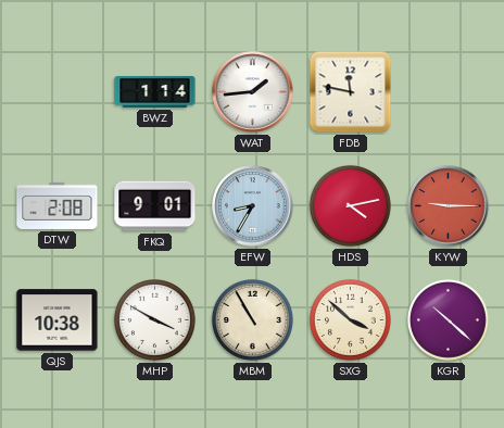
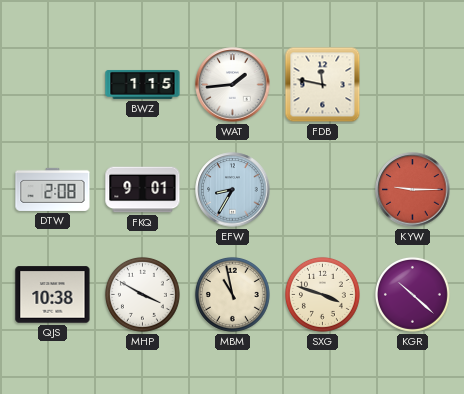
BWZ: 1:14 -> 1:15 (143, 84)
HDS: 4:13 -> none (350, 205)
MBM: 10:55 -> 10:58 (232, 294)
SXG: 3:52 -> 3:48 (322, 294)
